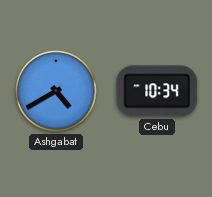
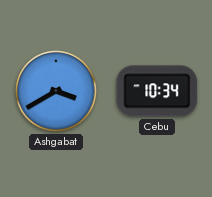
Ashgabat: 4:40 -> 3:40 (56, 91)
